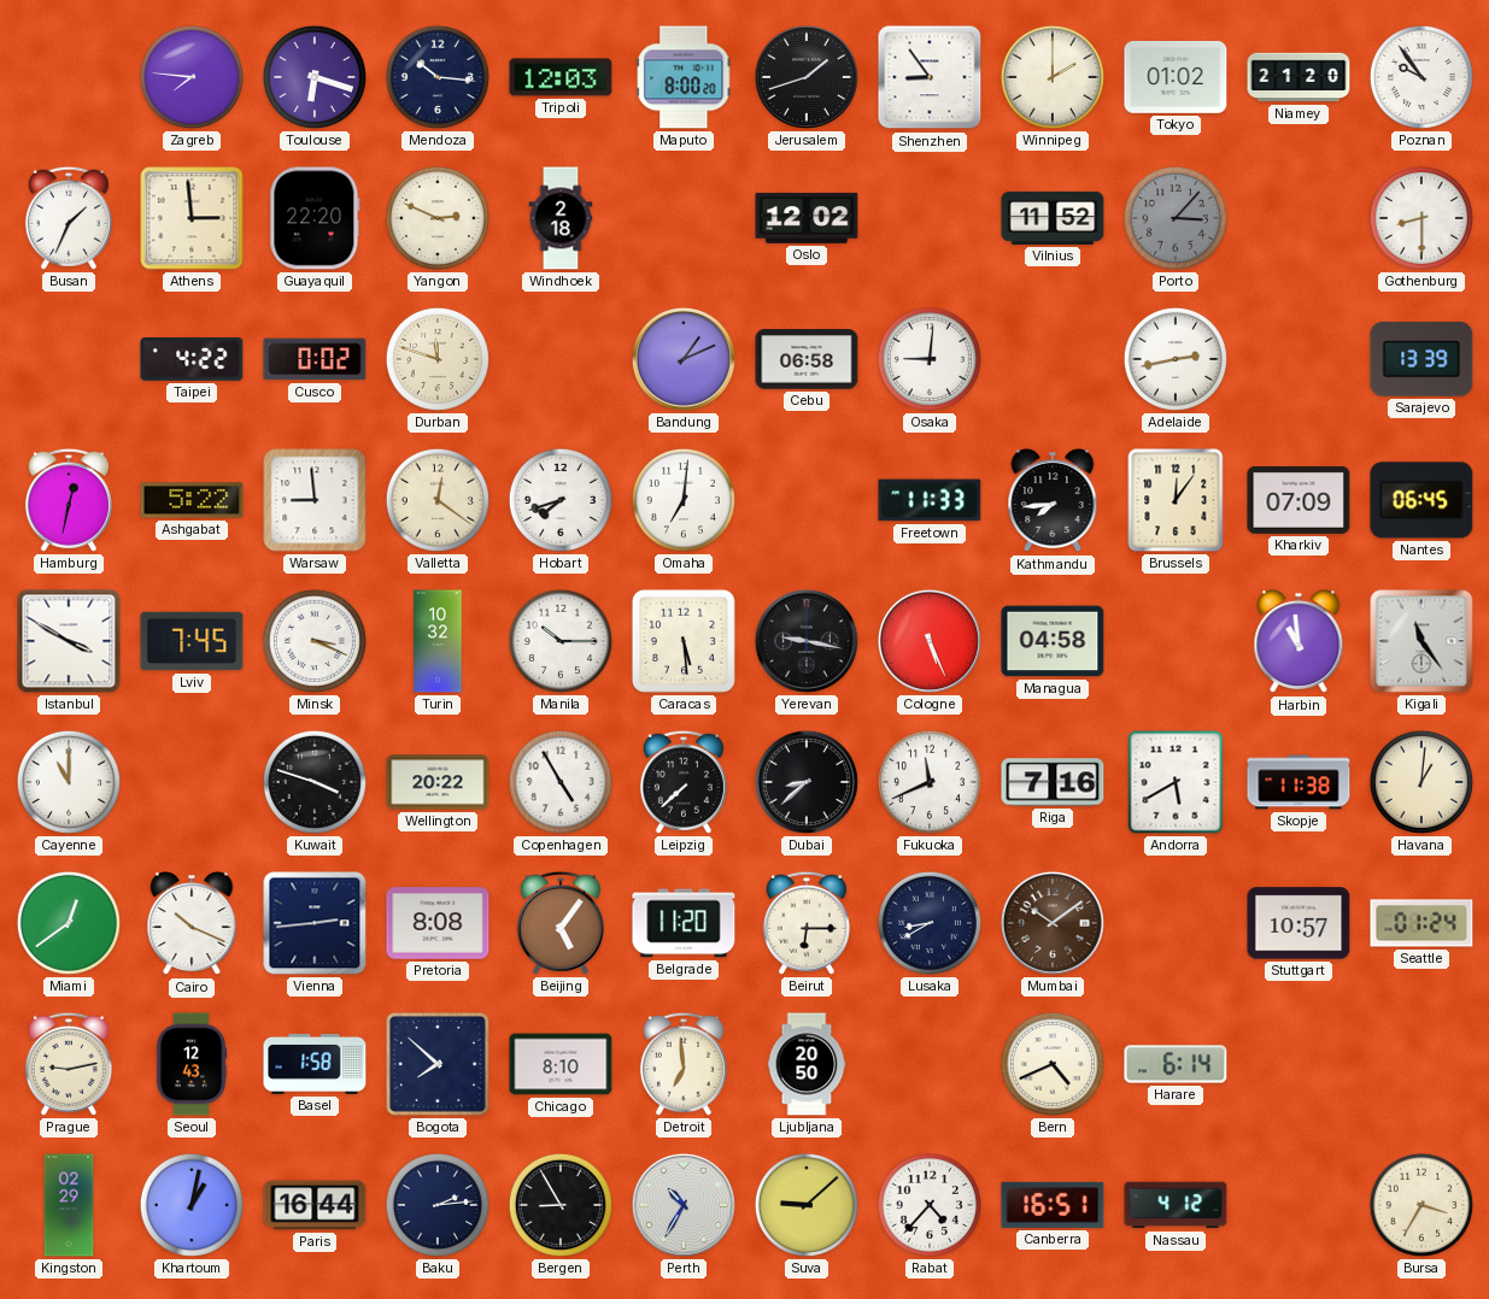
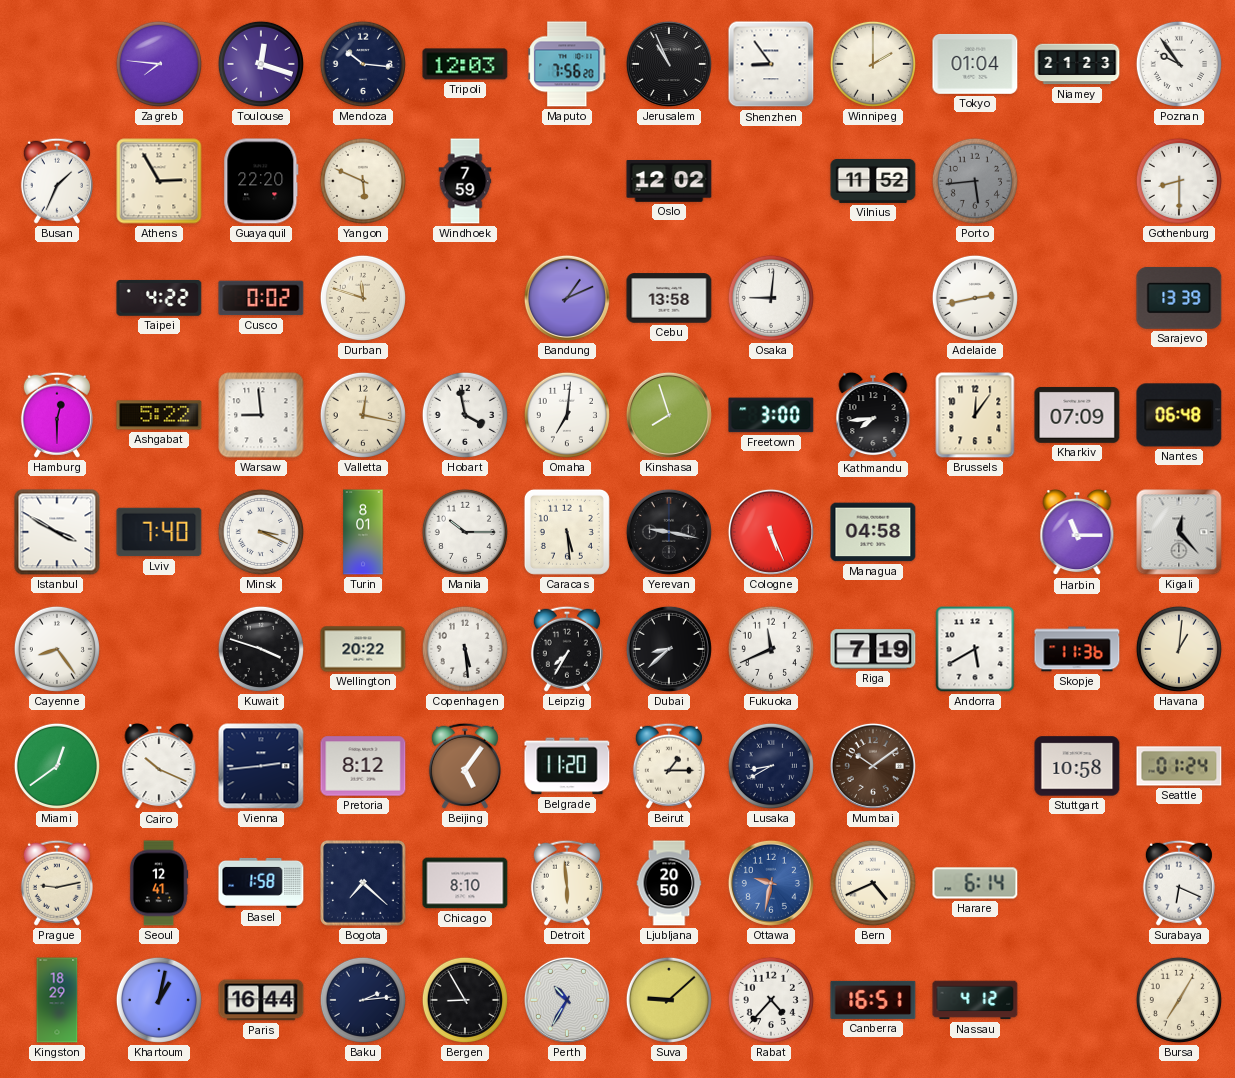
Toulouse: 6:18 -> 12:18 (261, 64)
Maputo: 8:00 -> 7:56 (567, 64)
Jerusalem: 1:42 -> 10:56 (669, 64)
Tokyo: 01:02 -> 01:04 (975, 64)
Niamey: 21:20 -> 21:23 (1077, 64)
Athens: 2:59 -> 2:55 (159, 181)
Yangon: 2:49 -> 5:49 (363, 181)
Windhoek: 2:18 -> 7:59 (465, 181)
Porto: 3:07 -> 5:44 (975, 181)
Cebu: 06:58 -> 13:58 (669, 298)
Hamburg: 12:32 -> 12:30 (57, 415)
Valletta: 12:21 -> 12:17 (363, 415)
Hobart: 7:42 -> 3:58 (465, 415)
Kinshasa: none -> 7:57 (669, 415)
Freetown: 11:33 -> 3:00 (771, 415)
Nantes: 06:45 -> 06:48 (1179, 415)
Lviv: 7:45 -> 7:40 (159, 532)
Turin: 10:32 -> 8:01 (363, 532)
Harbin: 10:59 -> 11:15 (1077, 533)
Kigali: 11:24 -> 12:23 (1179, 532)
Cayenne: 11:00 -> 8:24 (57, 649)
Copenhagen: 4:55 -> 5:29 (465, 649)
Leipzig: 7:38 -> 7:35 (567, 649)
Riga: 7:16 -> 7:19 (873, 649)
Skopje: 11:38 -> 11:36 (1077, 649)
Pretoria: 8:08 -> 8:12 (363, 766)
Beirut: 6:15 -> 1:15 (669, 766)
Stuttgart: 10:57 -> 10:58 (1077, 766)
Seoul: 12:43 -> 12:41 (159, 883)
Bogota: 7:52 -> 7:22 (364, 884)
Detroit: 6:59 -> 5:59 (567, 883)
Ottawa: none -> 9:32 (771, 883)
Surabaya: none -> 6:19 (1179, 883)
Kingston: 02:29 -> 18:29 (57, 1000)
Bursa: 3:35 -> 7:05 (1179, 1000)
